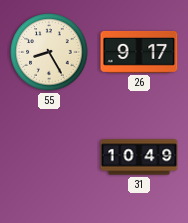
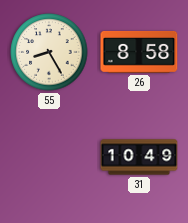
26: 9:17 -> 8:58 (139, 52)
